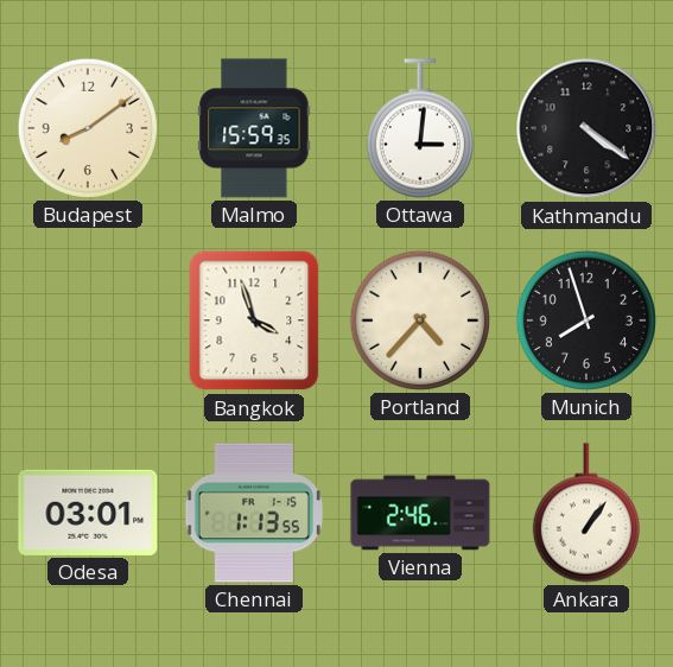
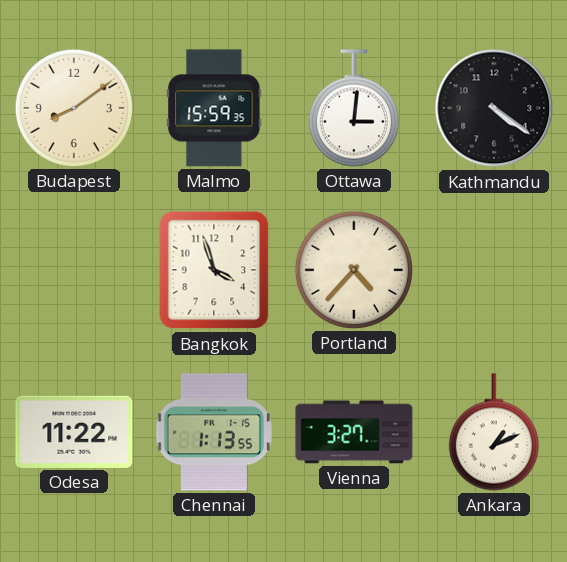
Munich: 7:57 -> none (586, 320)
Odesa: 03:01 -> 11:22 (74, 432)
Vienna: 2:46 -> 3:27 (354, 432)
Ankara: 1:06 -> 1:11 (494, 432)
